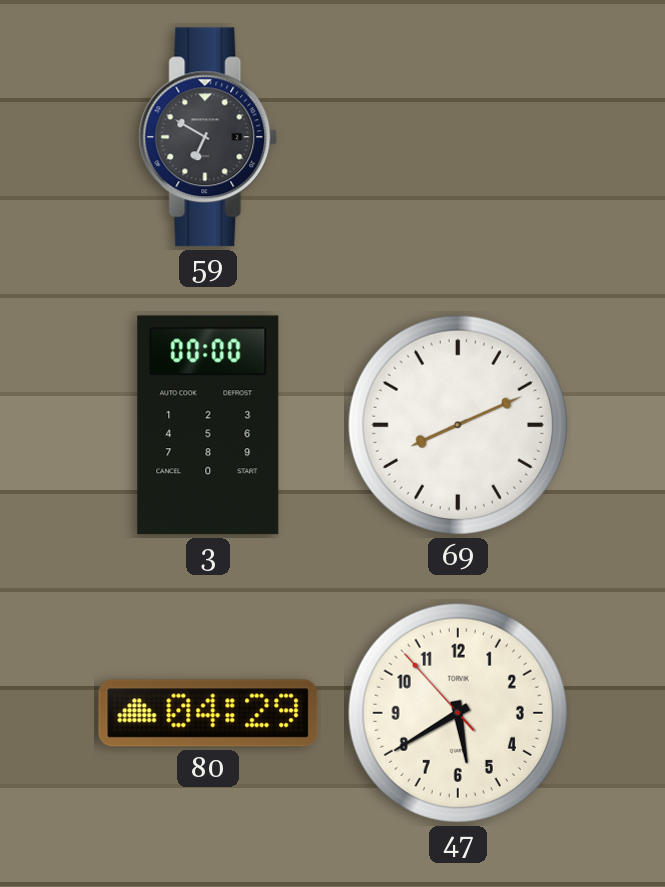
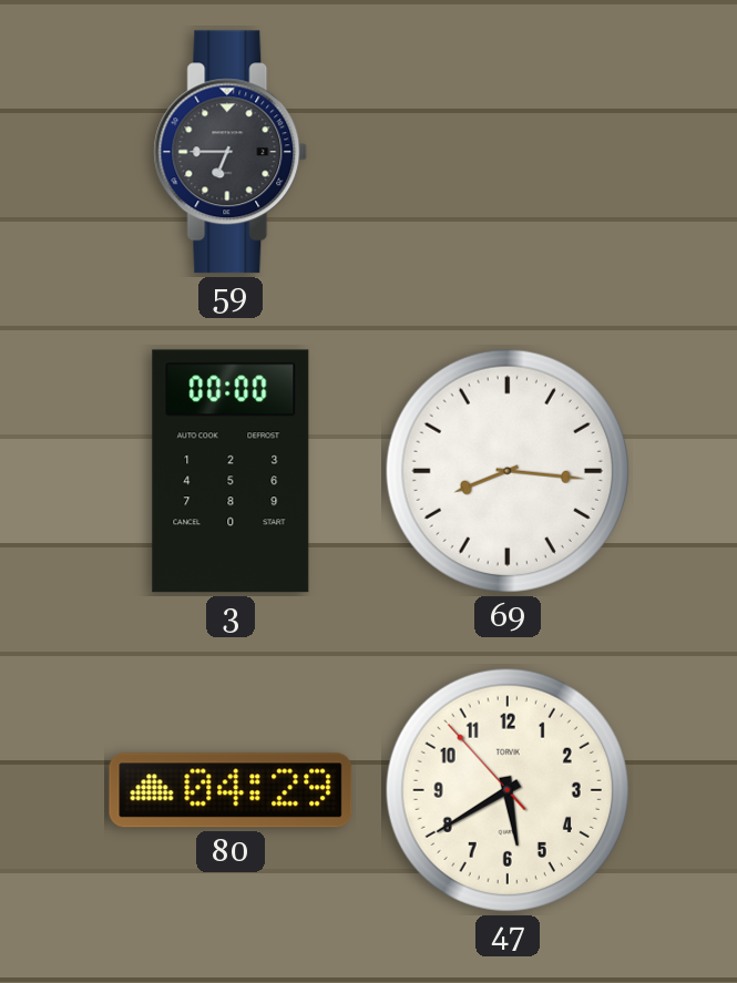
59: 6:50 -> 6:45 (231, 152)
69: 8:11 -> 8:16 (508, 471)
